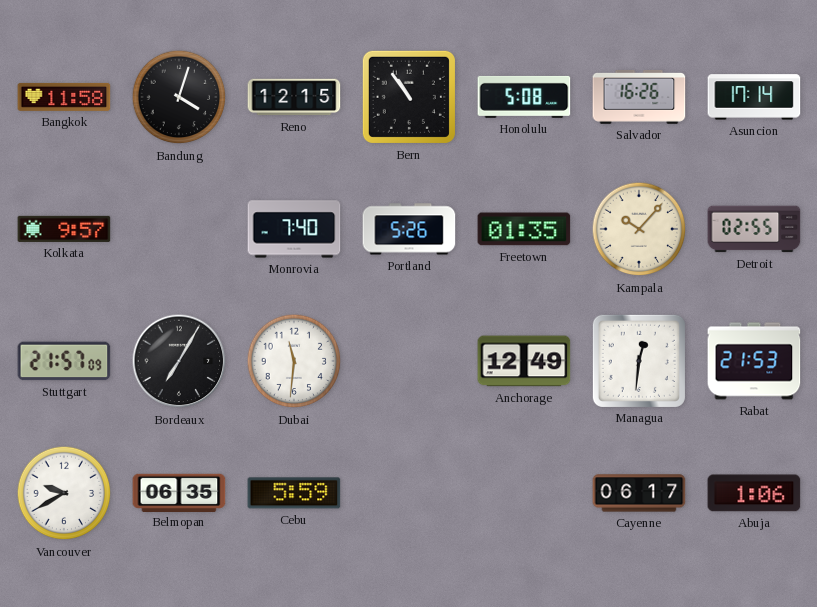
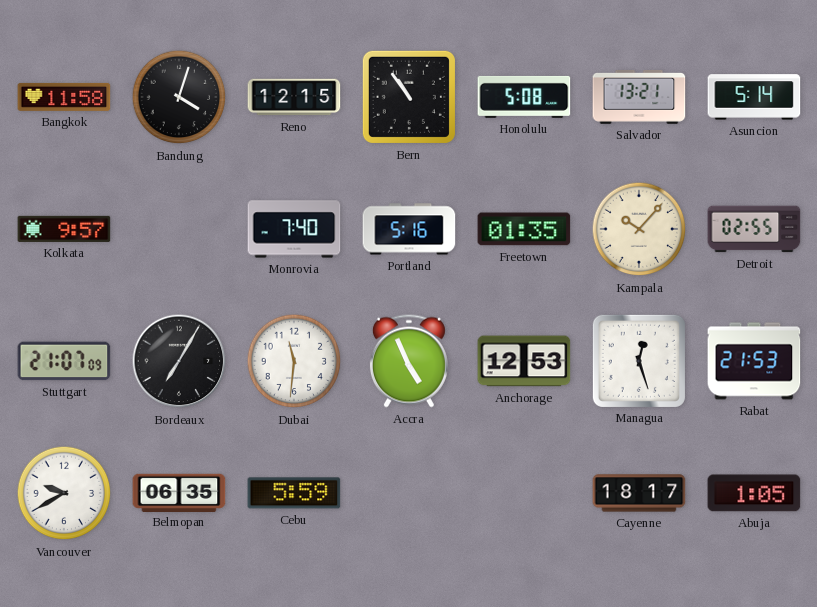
Salvador: 16:26 -> 13:21 (639, 97)
Asuncion: 17:14 -> 5:14 (754, 97)
Portland: 5:26 -> 5:16 (409, 229)
Stuttgart: 21:57 -> 21:07 (64, 361)
Accra: none -> 4:56 (409, 361)
Anchorage: 12:49 -> 12:53 (524, 361)
Managua: 12:31 -> 12:27 (639, 361)
Cayenne: 06:17 -> 18:17 (639, 493)
Abuja: 1:06 -> 1:05 (754, 493)
